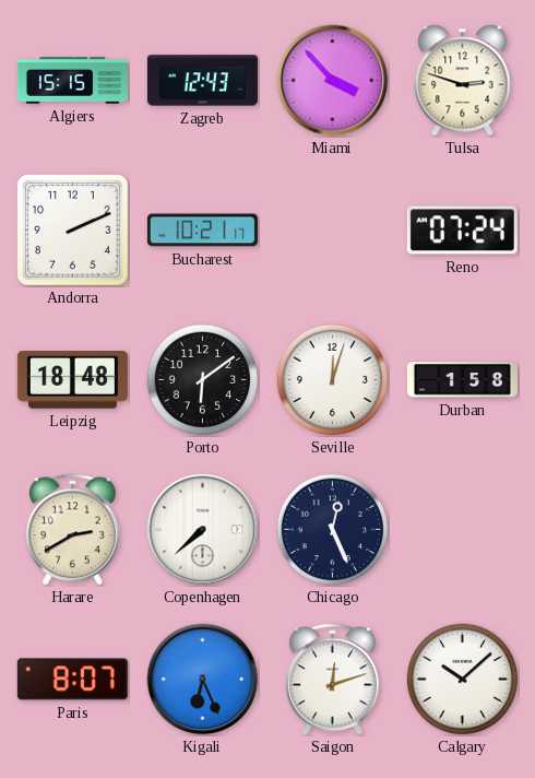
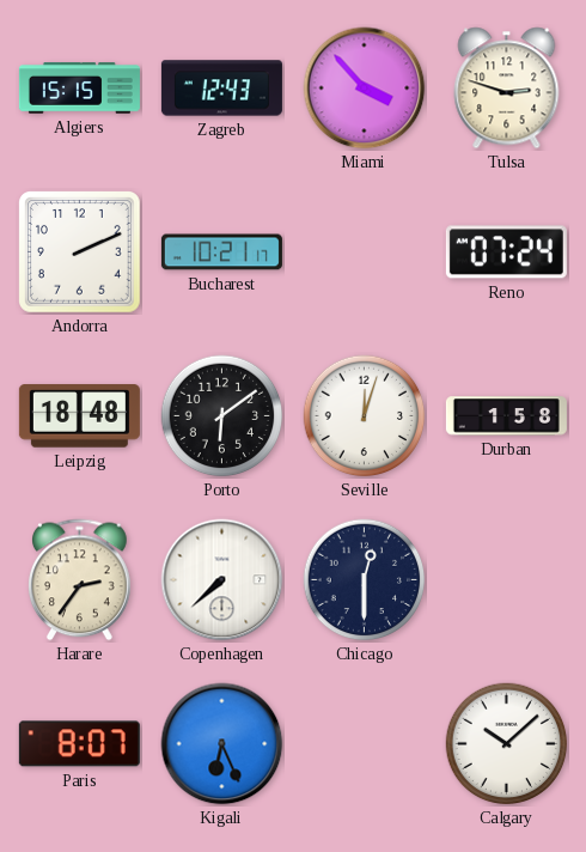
Harare: 2:40 -> 2:36 (80, 580)
Chicago: 12:26 -> 12:30 (365, 580)
Saigon: 12:12 -> none (333, 680)
